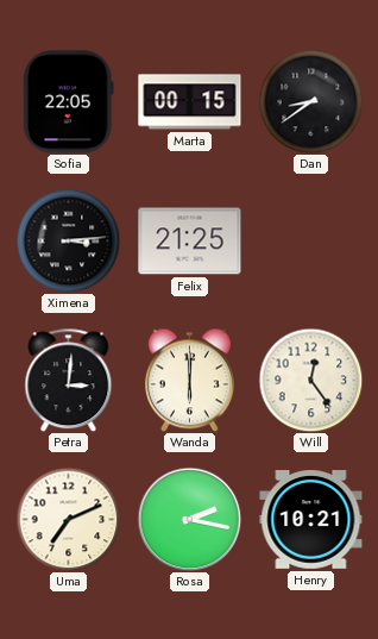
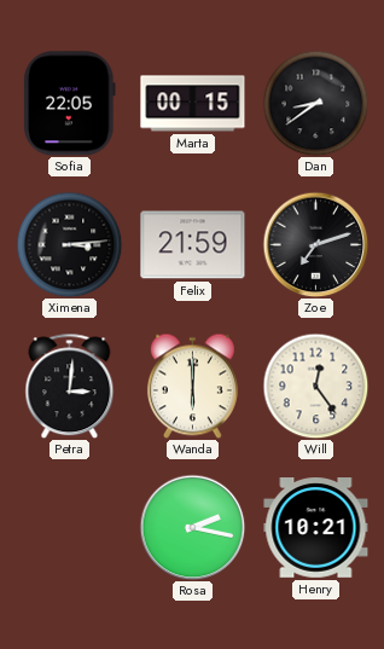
Felix: 21:25 -> 21:59 (193, 245)
Zoe: none -> 7:12 (315, 244)
Uma: 7:11 -> none (68, 519)
